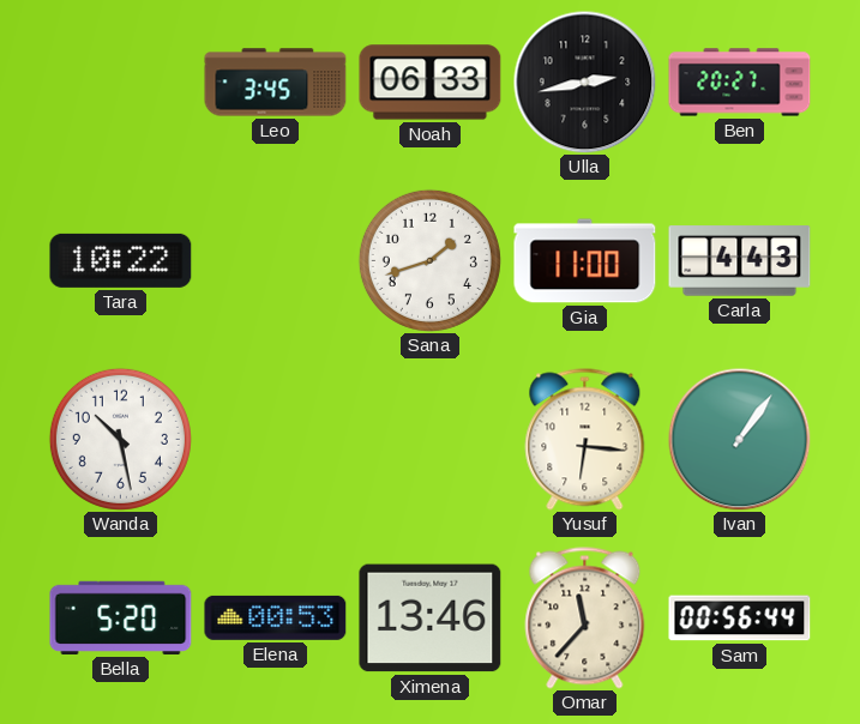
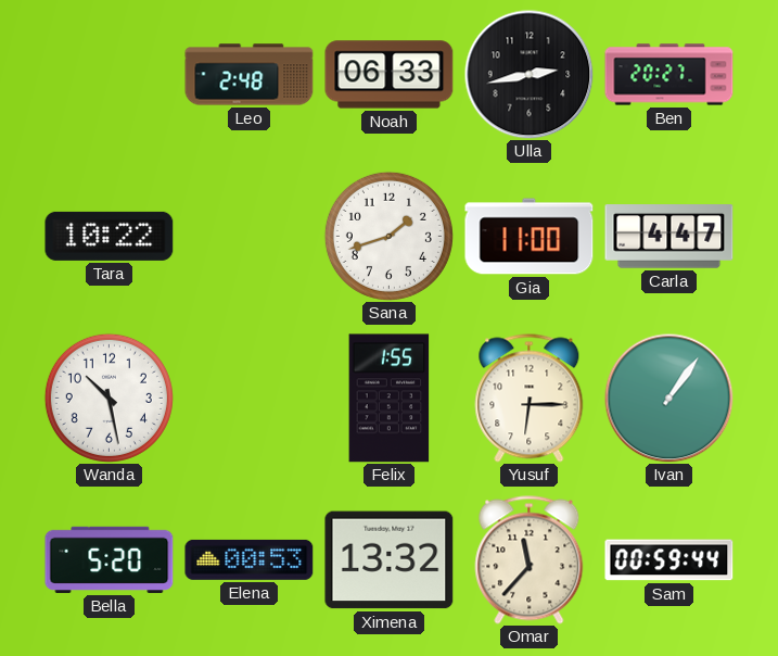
Leo: 3:45 -> 2:48 (250, 75)
Carla: 4:43 -> 4:47 (669, 237)
Felix: none -> 1:55 (390, 399)
Yusuf: 6:16 -> 6:15 (530, 399)
Ximena: 13:46 -> 13:32 (390, 560)
Sam: 00:56 -> 00:59 (669, 560)
